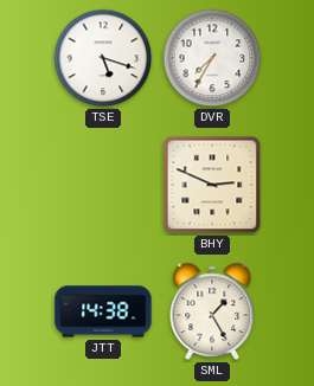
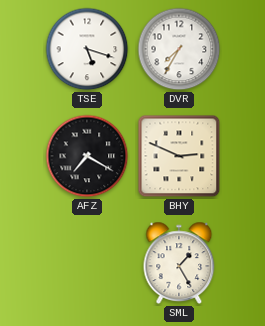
AFZ: none -> 7:20 (87, 156)
JTT: 14:38 -> none (103, 311)
